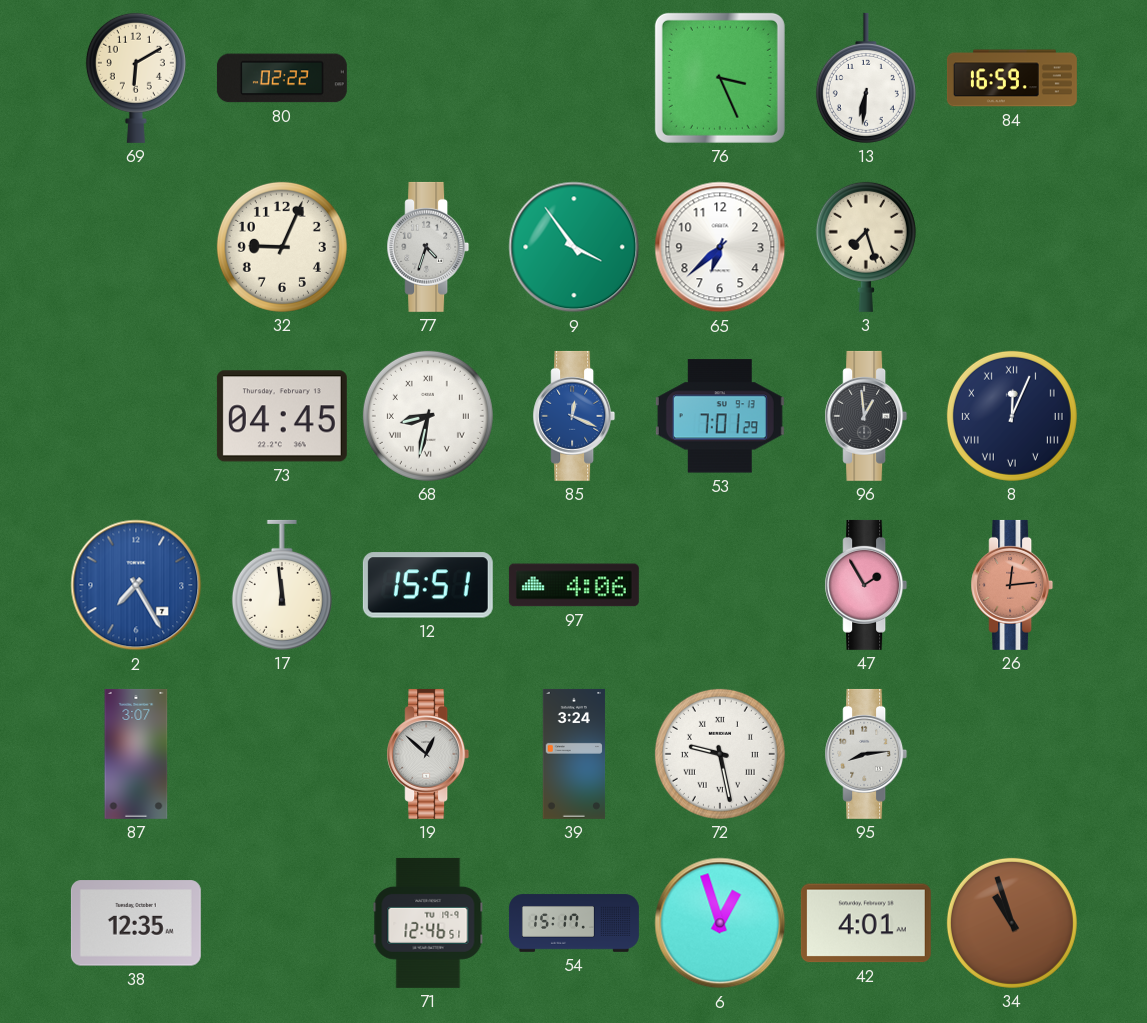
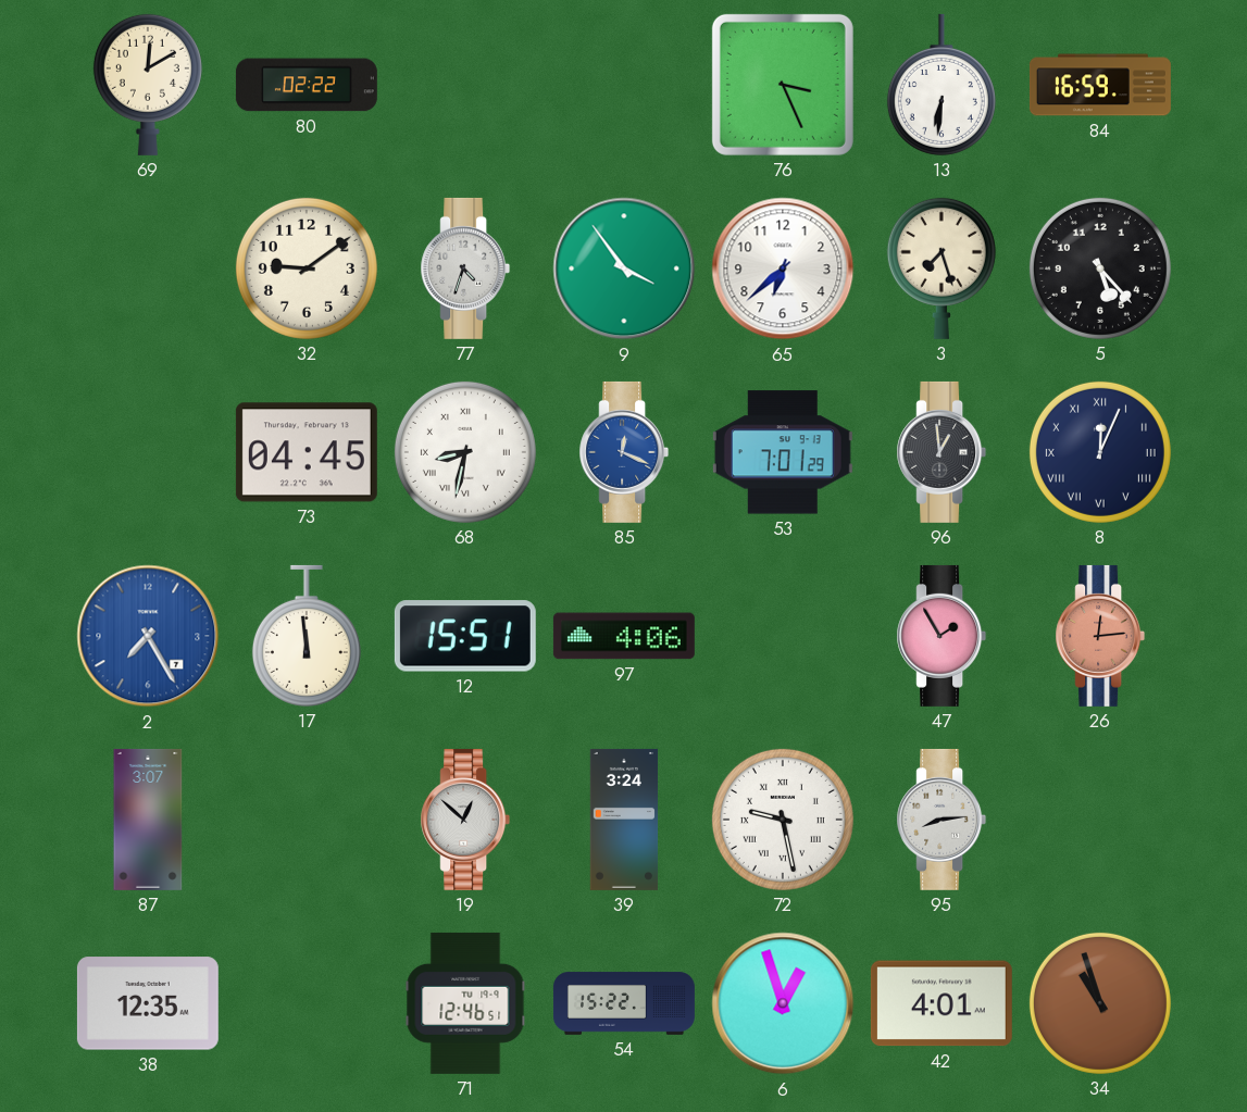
69: 6:10 -> 12:10 (148, 85)
32: 9:04 -> 9:09 (307, 268)
5: none -> 5:23 (1100, 268)
54: 15:17 -> 15:22 (624, 1003)
